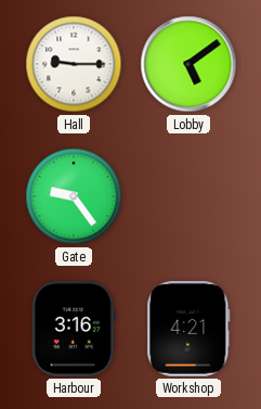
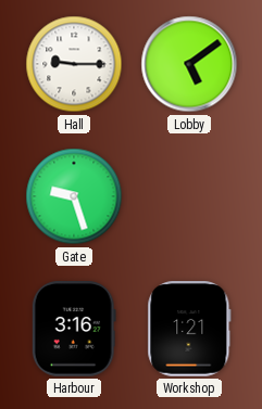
Gate: 9:24 -> 9:27 (74, 196)
Workshop: 4:21 -> 1:21 (189, 329)
